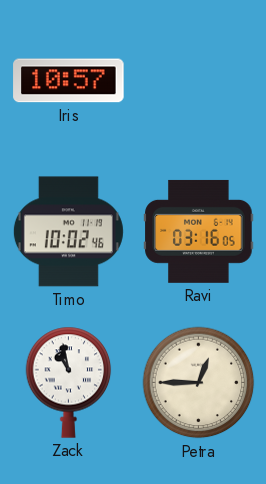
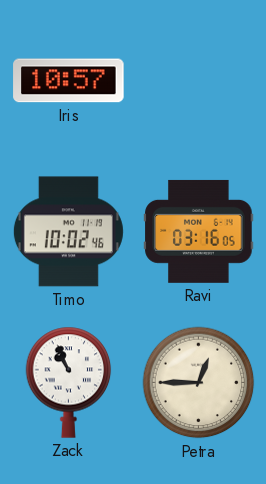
Zack: 10:58 -> 10:56 (69, 382)
